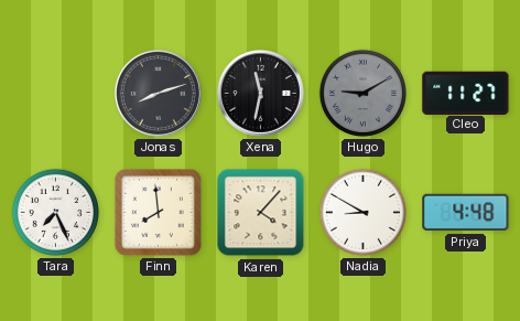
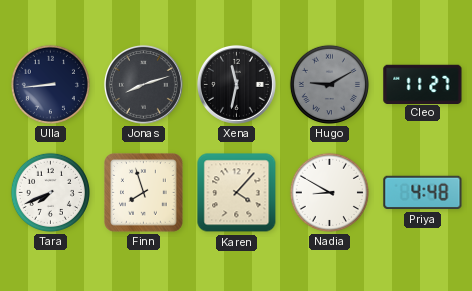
Ulla: none -> 8:44 (50, 84)
Tara: 7:26 -> 7:41 (50, 192)
Finn: 7:59 -> 7:57 (144, 193)
